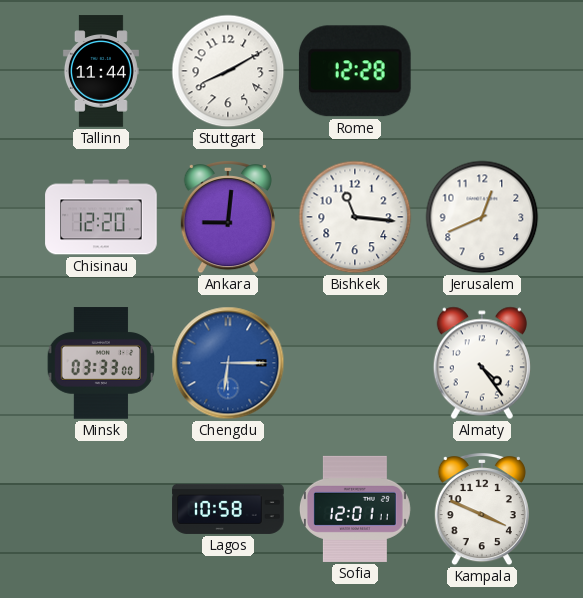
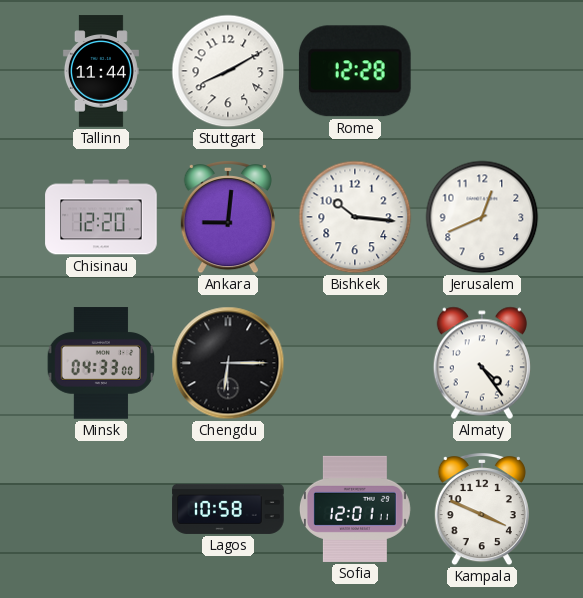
Bishkek: 11:16 -> 10:16 (355, 217)
Minsk: 03:33 -> 04:33 (101, 363)
Chengdu dial: blue -> black (228, 363)
